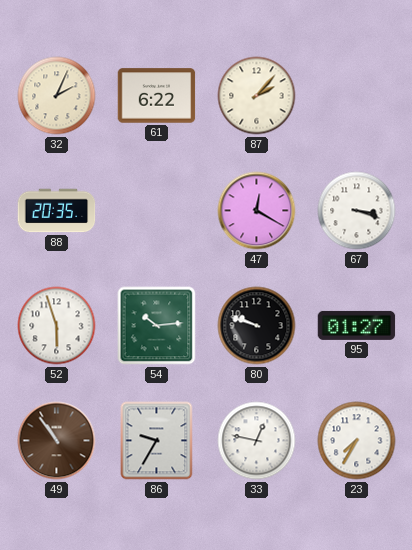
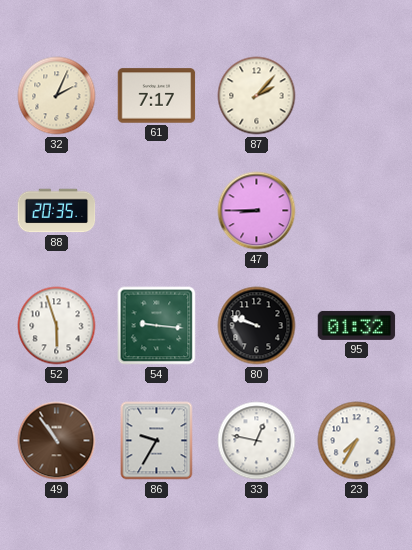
61: 6:22 -> 7:17 (157, 96)
47: 12:20 -> 8:45 (257, 211)
67: 3:18 -> none (357, 211)
54: 10:14 -> 9:16 (157, 326)
95: 01:27 -> 01:32 (357, 325)
